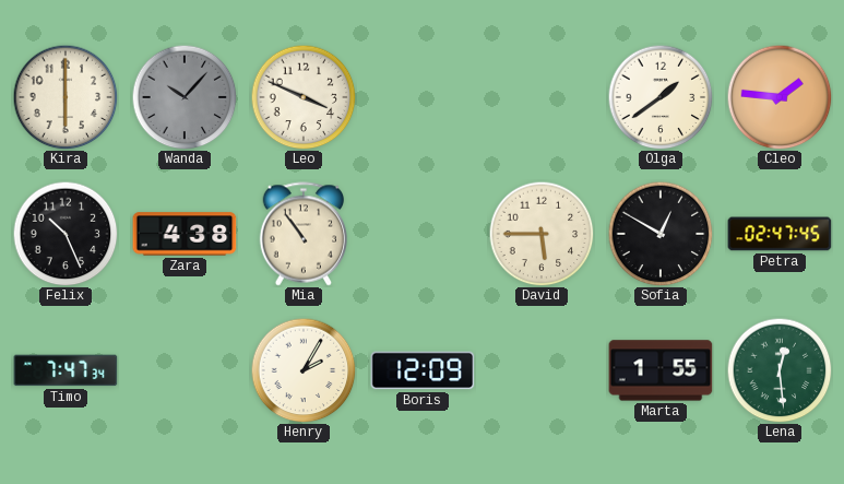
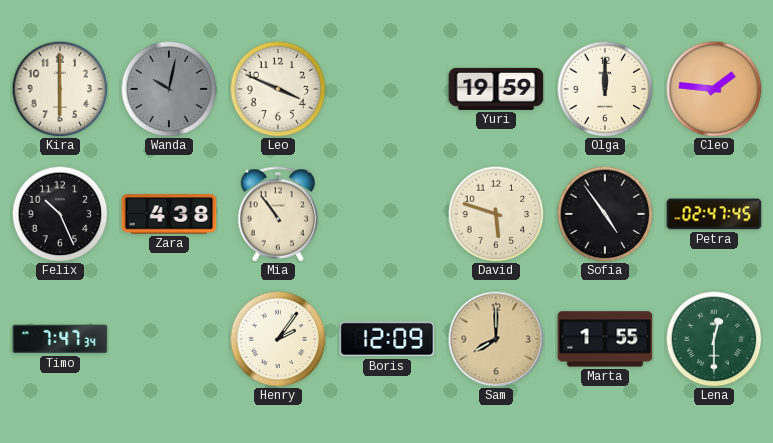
Wanda: 10:07 -> 10:02 (169, 89)
Yuri: none -> 19:59 (496, 89)
Olga: 1:39 -> 12:00 (605, 89)
David: 5:45 -> 5:48 (496, 214)
Sofia: 12:50 -> 4:54 (605, 214)
Henry: 2:05 -> 2:06 (278, 339)
Sam: none -> 8:00 (496, 339)
Lena: 12:29 -> 12:30 (714, 339)
